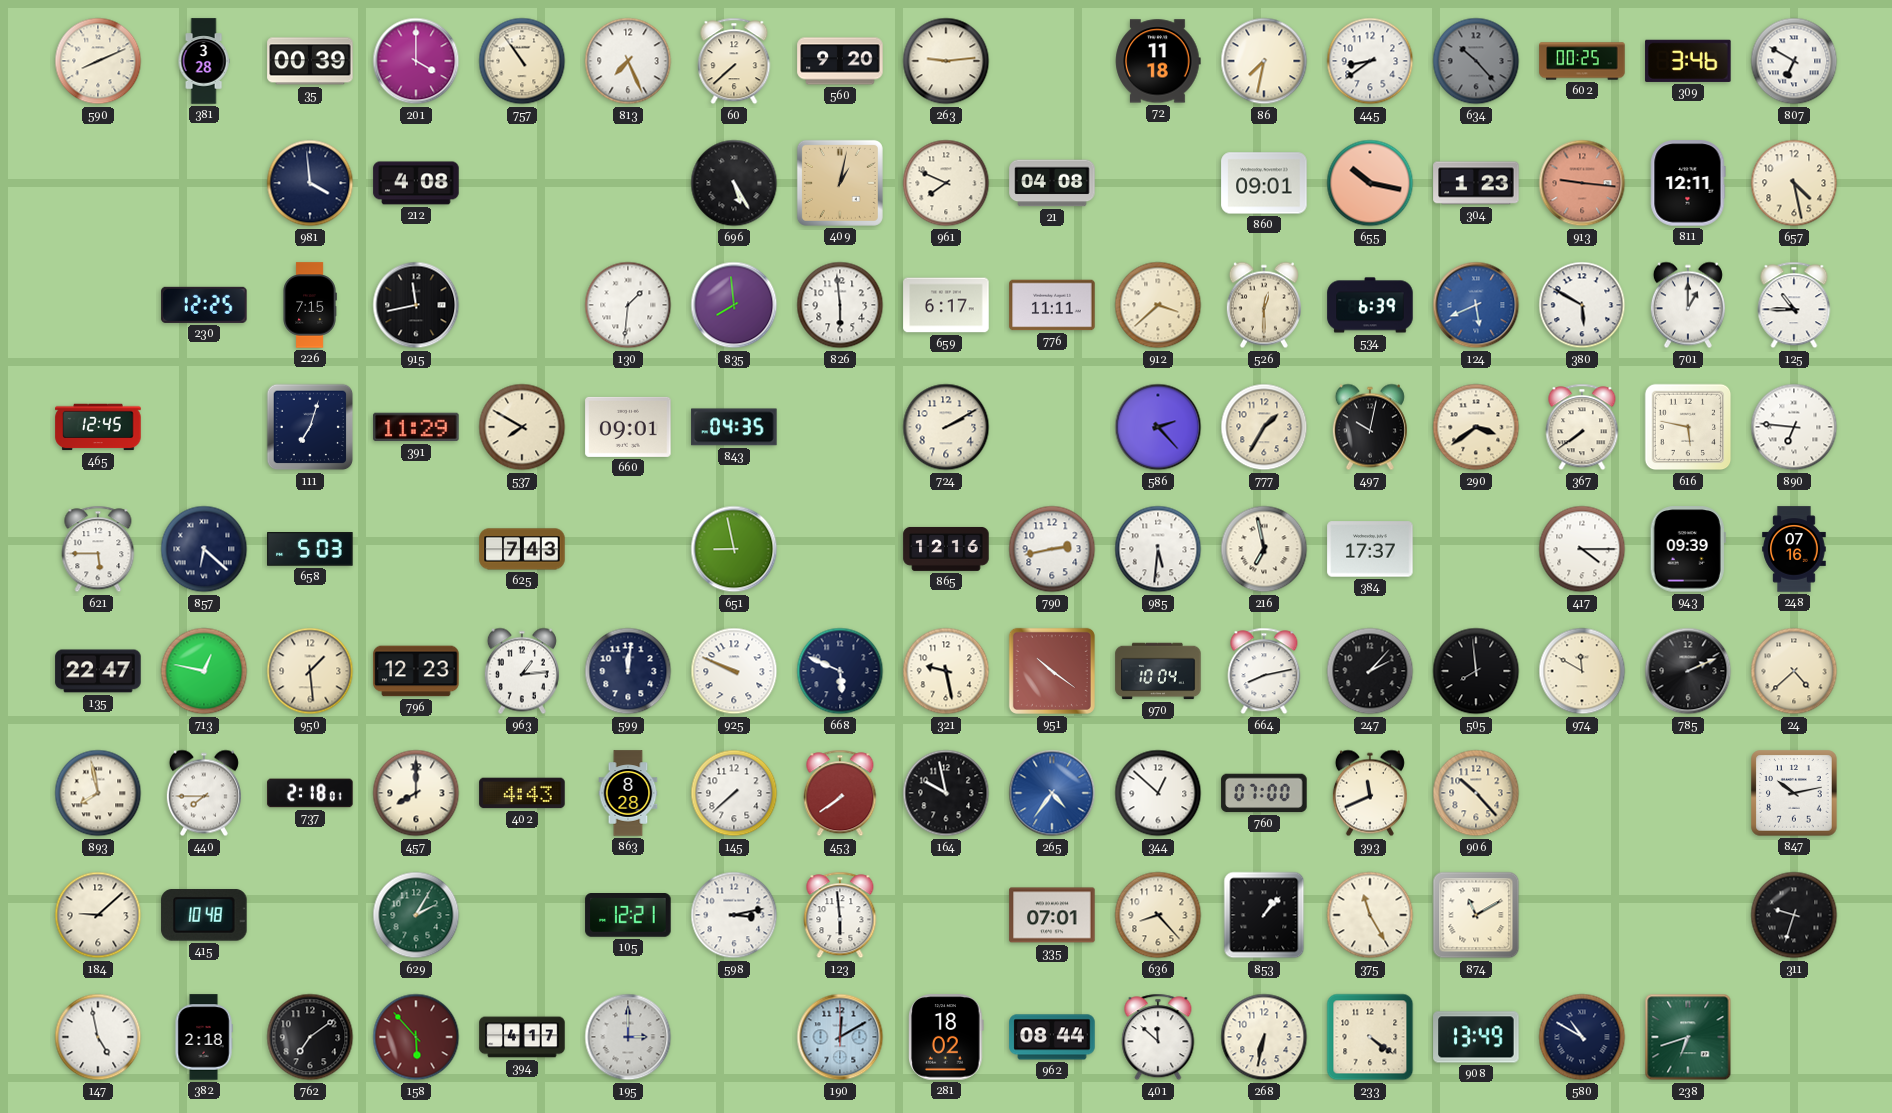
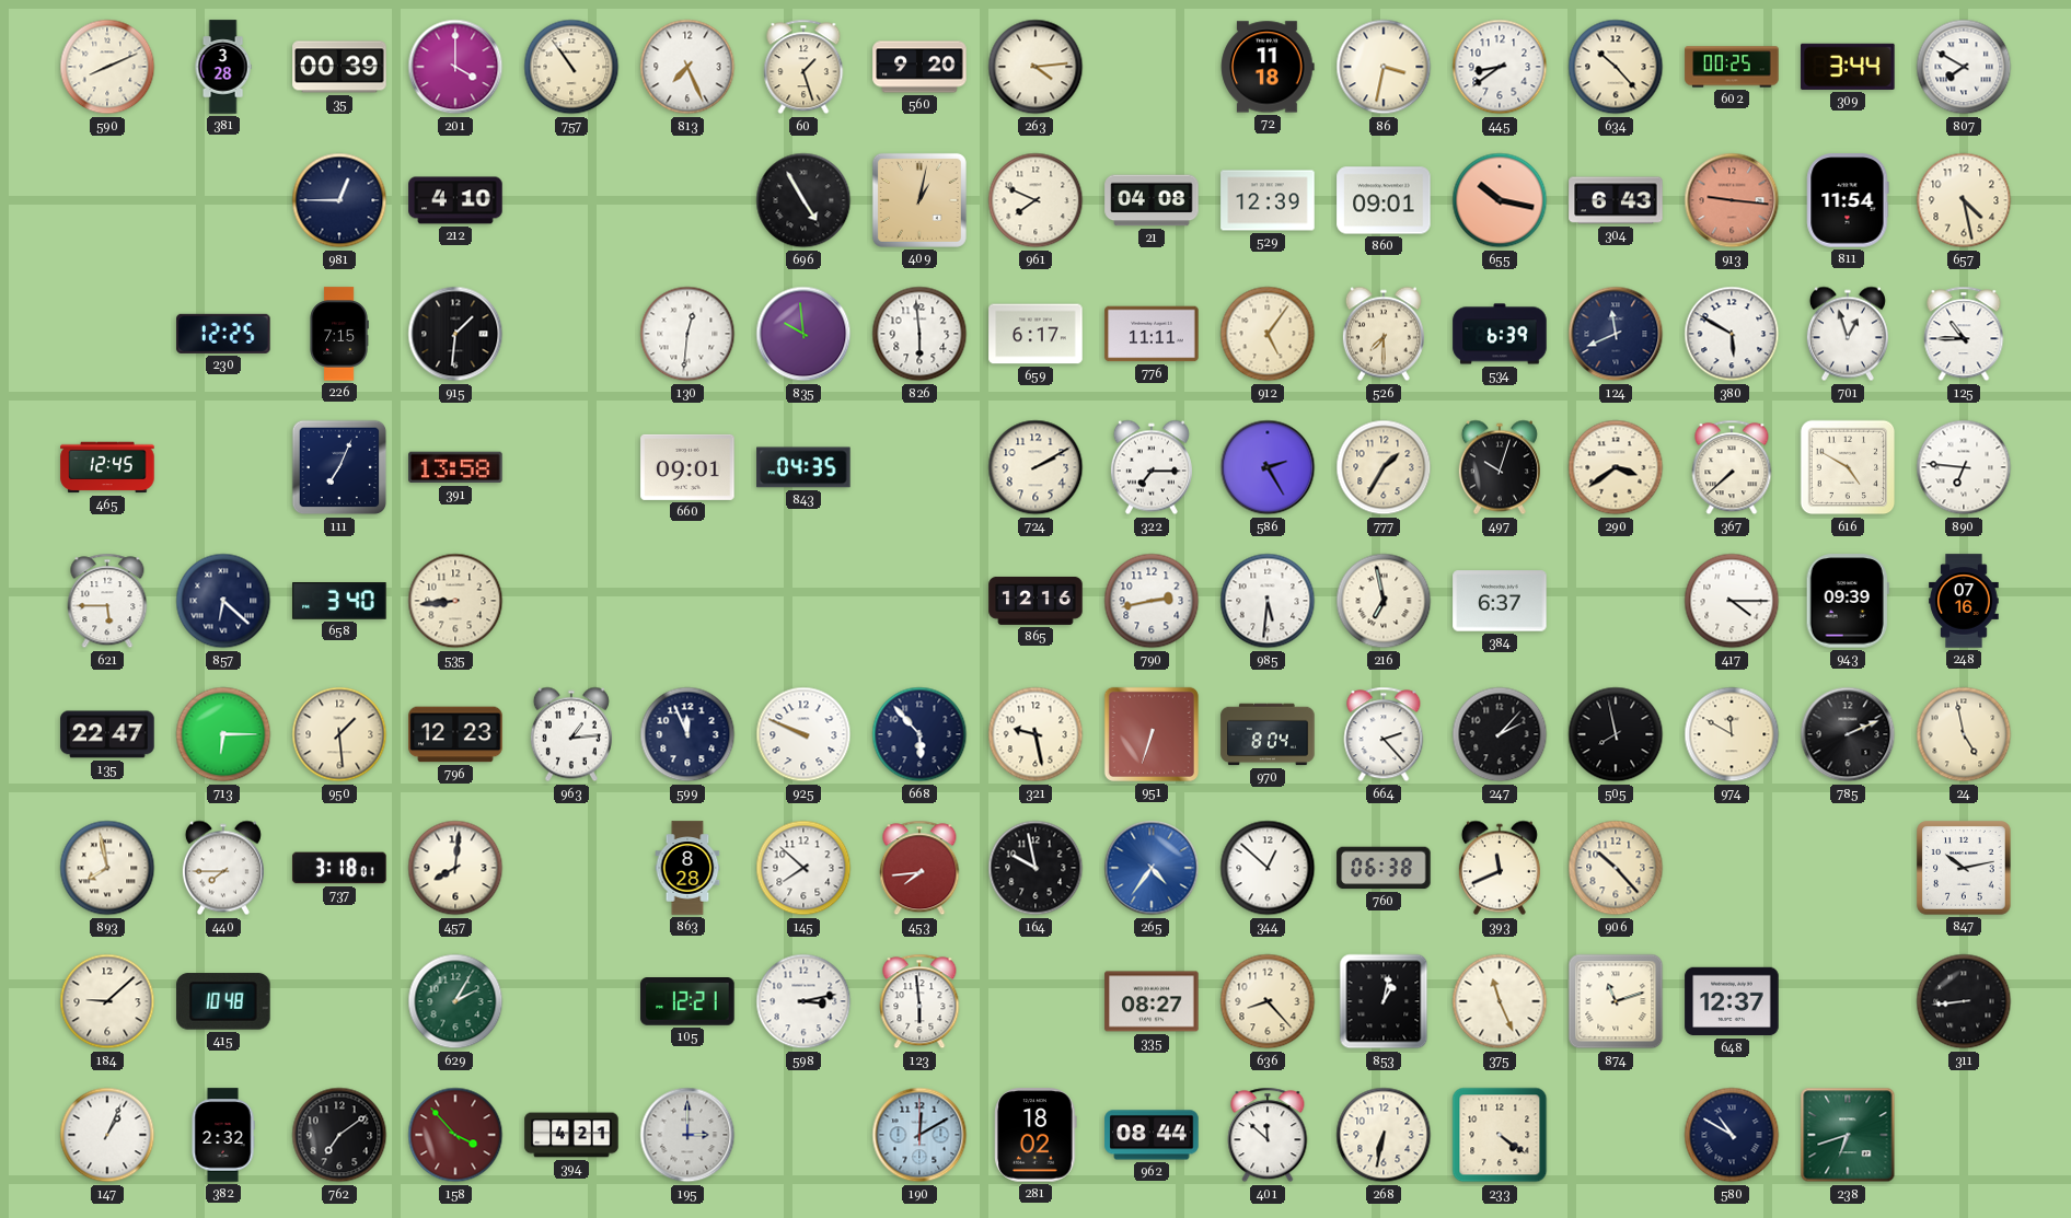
60: 7:38 -> 1:27 (803, 67)
263: 9:14 -> 4:14 (1035, 67)
86: 7:32 -> 3:32 (1384, 67)
634 dial: grey -> cream (1616, 67)
309: 3:46 -> 3:44 (1848, 67)
807: 6:50 -> 7:50 (1964, 67)
981: 3:59 -> 12:45 (339, 200)
212: 4:08 -> 4:10 (455, 200)
696: 5:25 -> 4:55 (803, 200)
529: none -> 12:39 (1268, 200)
304: 1:23 -> 6:43 (1616, 200)
811: 12:11 -> 11:54 (1848, 200)
915: 11:43 -> 1:31 (455, 334)
130: 1:31 -> 12:31 (687, 334)
835: 7:59 -> 9:59 (803, 334)
912: 3:38 -> 5:06 (1268, 334)
526: 12:30 -> 7:30 (1384, 334)
124: 5:41 -> 11:41 (1616, 334)
124 dial: blue -> navy (1616, 334)
701: 1:00 -> 12:57 (1848, 334)
111: 7:03 -> 7:04 (339, 467)
391: 11:29 -> 13:58 (455, 467)
537: 7:50 -> none (522, 427)
322: none -> 7:15 (1152, 467)
586: 2:23 -> 2:25 (1268, 467)
497: 10:02 -> 10:03 (1500, 467)
367: 7:39 -> 7:38 (1732, 467)
616: 5:47 -> 4:50 (1848, 467)
658: 5:03 -> 3:40 (339, 602)
535: none -> 8:44 (455, 601)
625: 7:43 -> none (522, 549)
651: 8:58 -> none (734, 549)
384: 17:37 -> 6:37 (1500, 601)
713: 12:47 -> 6:15 (223, 734)
599: 12:01 -> 11:56 (687, 734)
668: 5:49 -> 5:53 (919, 734)
951: 10:21 -> 6:33 (1152, 734)
970: 10:04 -> 8:04 (1268, 734)
664: 8:13 -> 2:23 (1384, 734)
505: 7:59 -> 7:58 (1616, 734)
24: 4:38 -> 4:58 (1964, 734)
737: 2:18 -> 3:18 (339, 868)
457: 8:00 -> 8:01 (455, 868)
402: 4:43 -> none (522, 793)
145: 7:38 -> 7:52 (803, 868)
453: 7:39 -> 7:44 (919, 868)
760: 07:00 -> 06:38 (1384, 868)
335: 07:01 -> 08:27 (1152, 1001)
853: 1:07 -> 1:02 (1384, 1001)
375: 11:25 -> 11:26 (1500, 1001)
874: 11:10 -> 11:12 (1616, 1001)
648: none -> 12:37 (1732, 1001)
311: 9:33 -> 8:44 (1964, 1001)
147: 4:58 -> 1:04 (107, 1135)
382: 2:18 -> 2:32 (223, 1135)
158: 5:53 -> 3:53 (455, 1135)
394: 4:17 -> 4:21 (571, 1135)
908: 13:49 -> none (1476, 1037)
